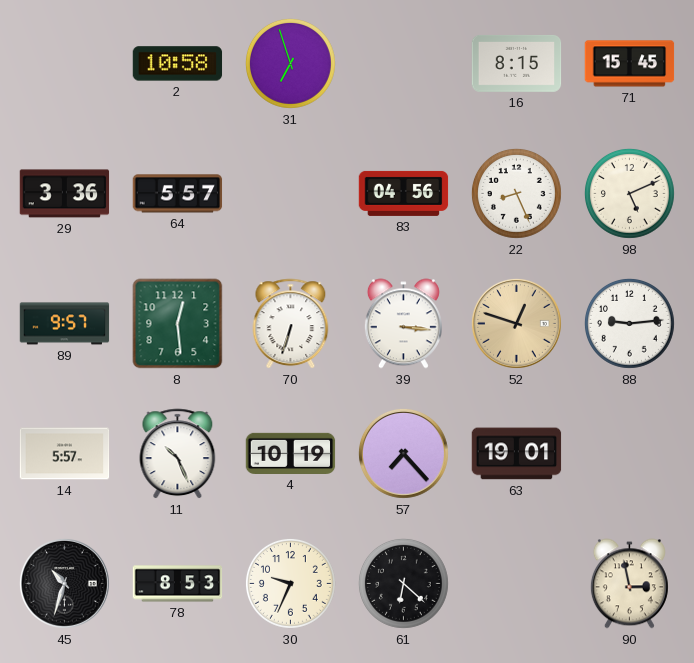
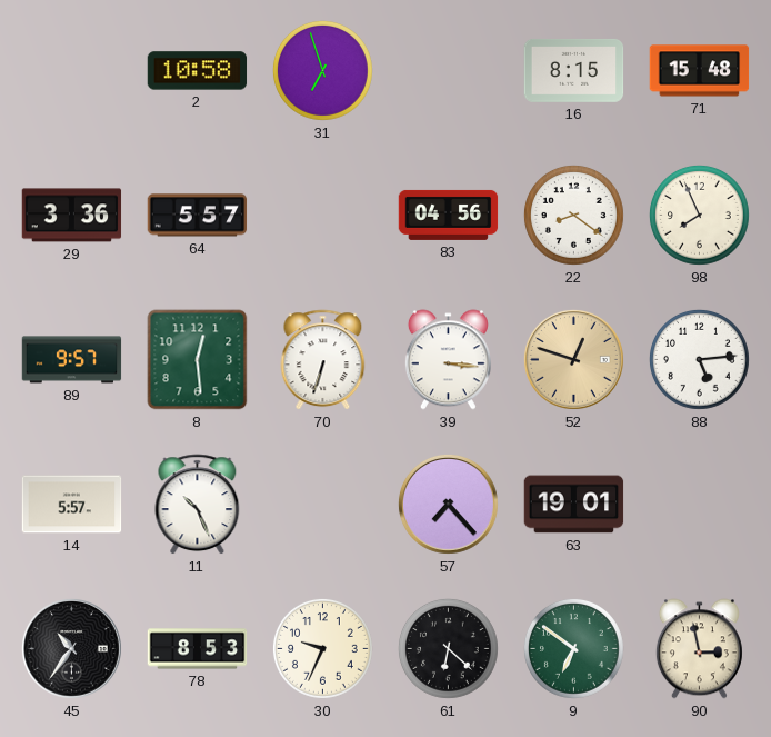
71: 15:45 -> 15:48 (700, 71)
22: 8:26 -> 8:21 (573, 215)
98: 5:11 -> 7:56 (699, 215)
88: 9:14 -> 5:14 (699, 359)
4: 10:19 -> none (291, 453)
45: 10:33 -> 10:36 (71, 648)
9: none -> 6:51 (573, 648)
